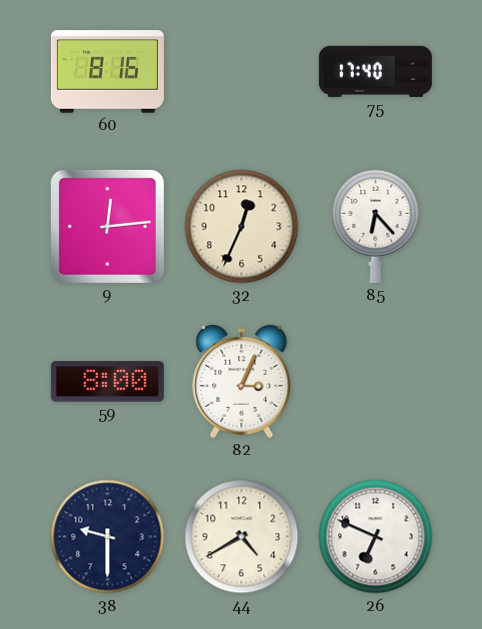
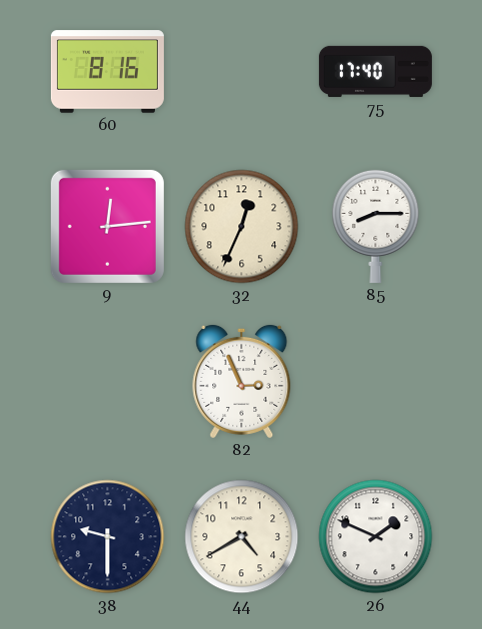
85: 6:23 -> 8:15 (376, 226)
59: 8:00 -> none (107, 382)
82: 3:04 -> 2:56 (242, 381)
26: 6:49 -> 1:49 (376, 537)
